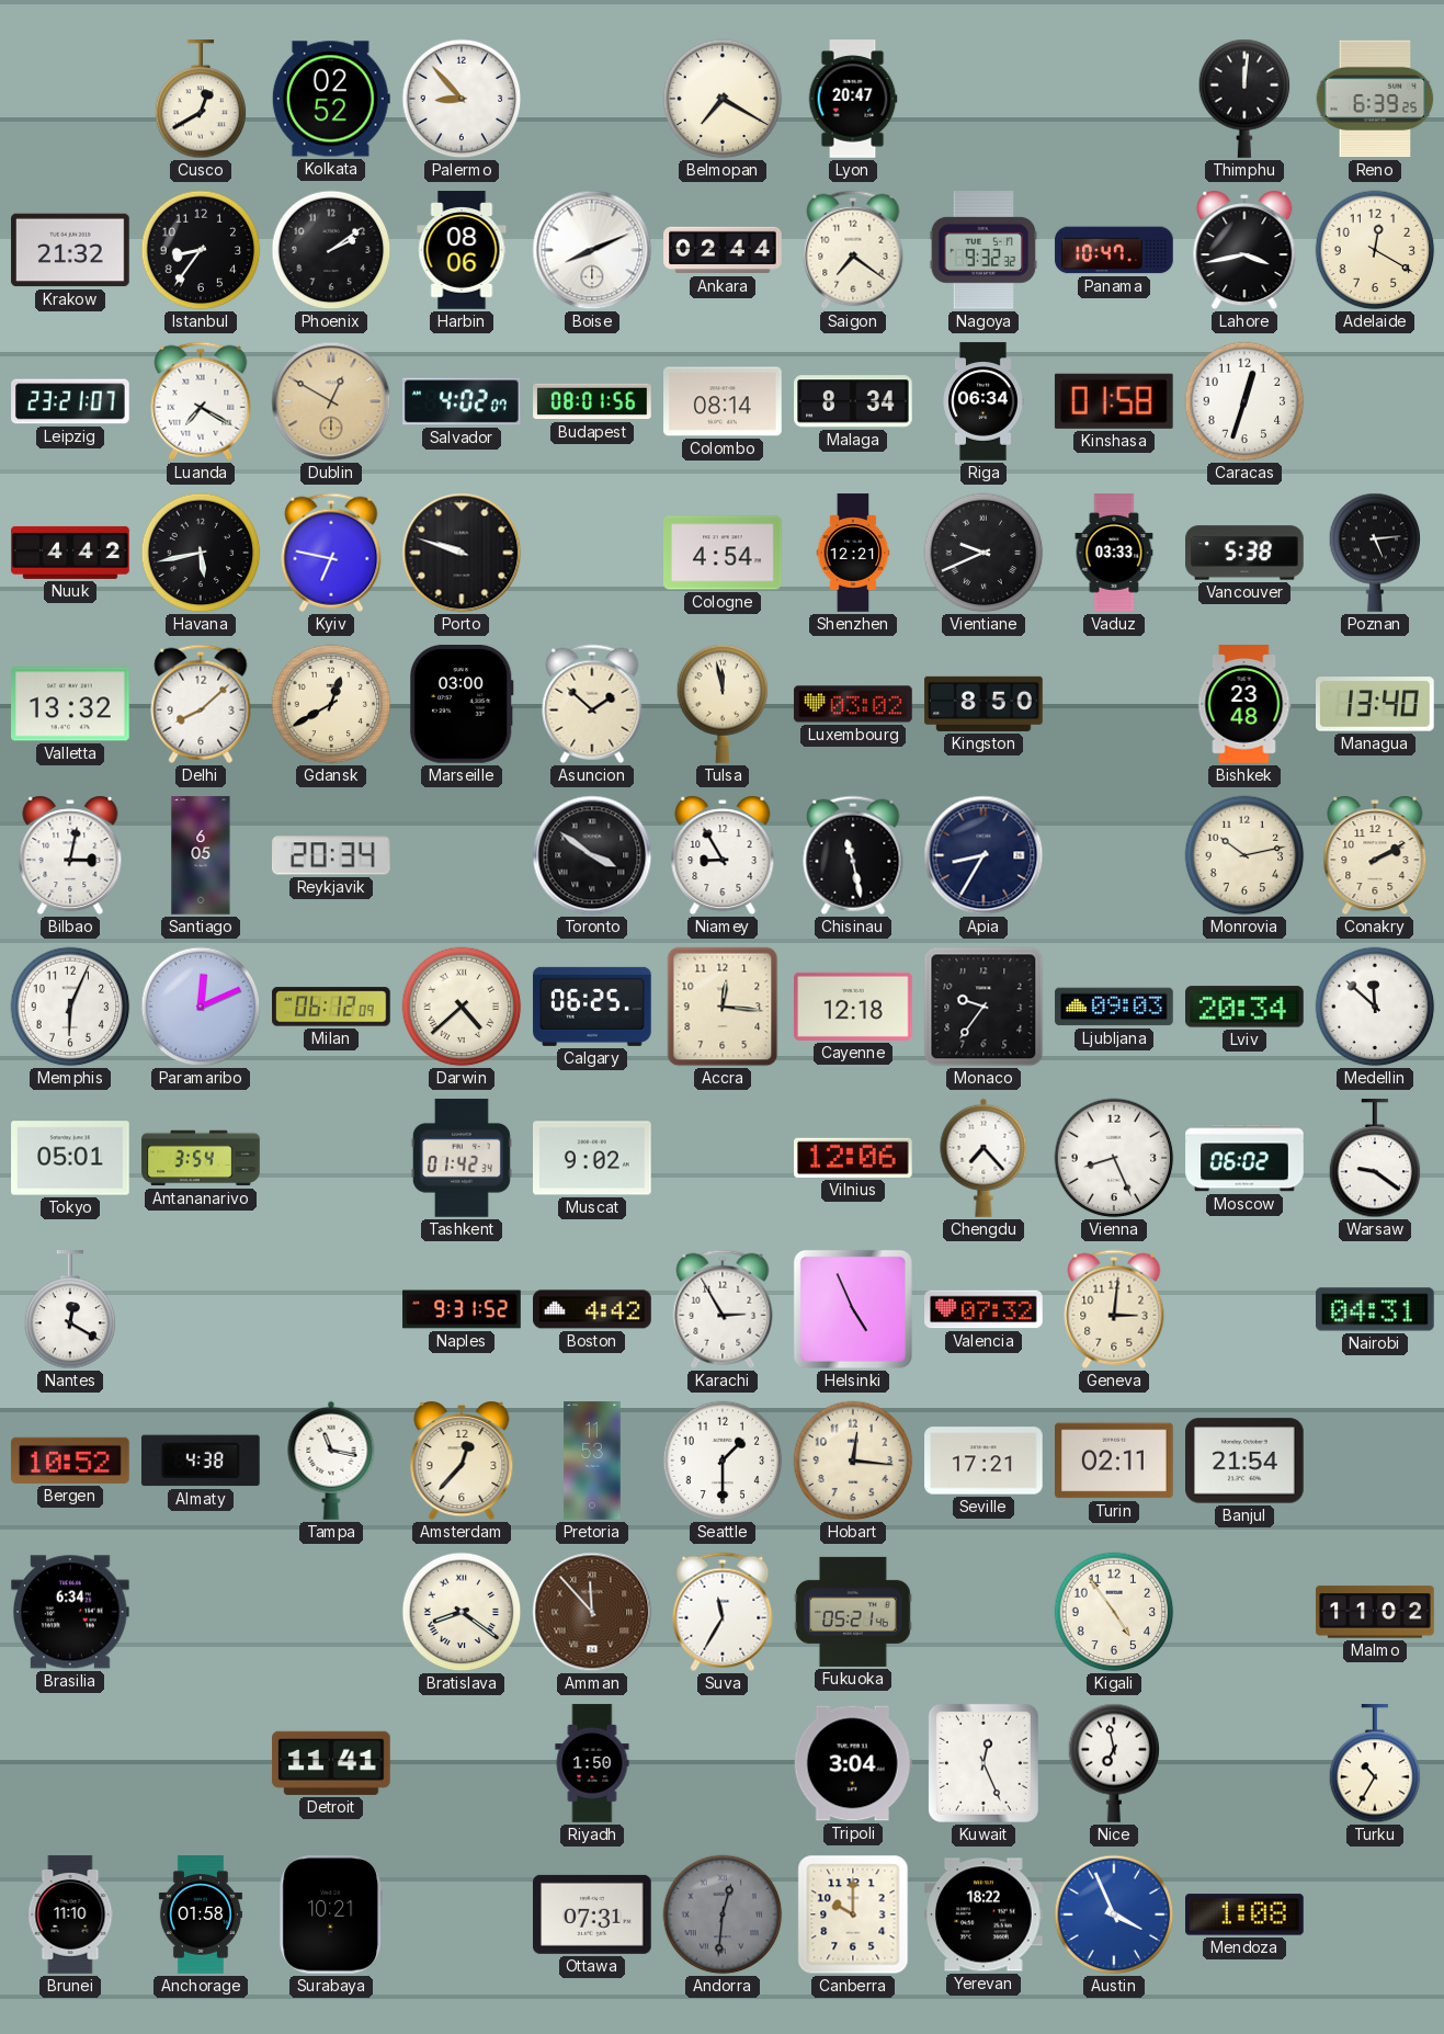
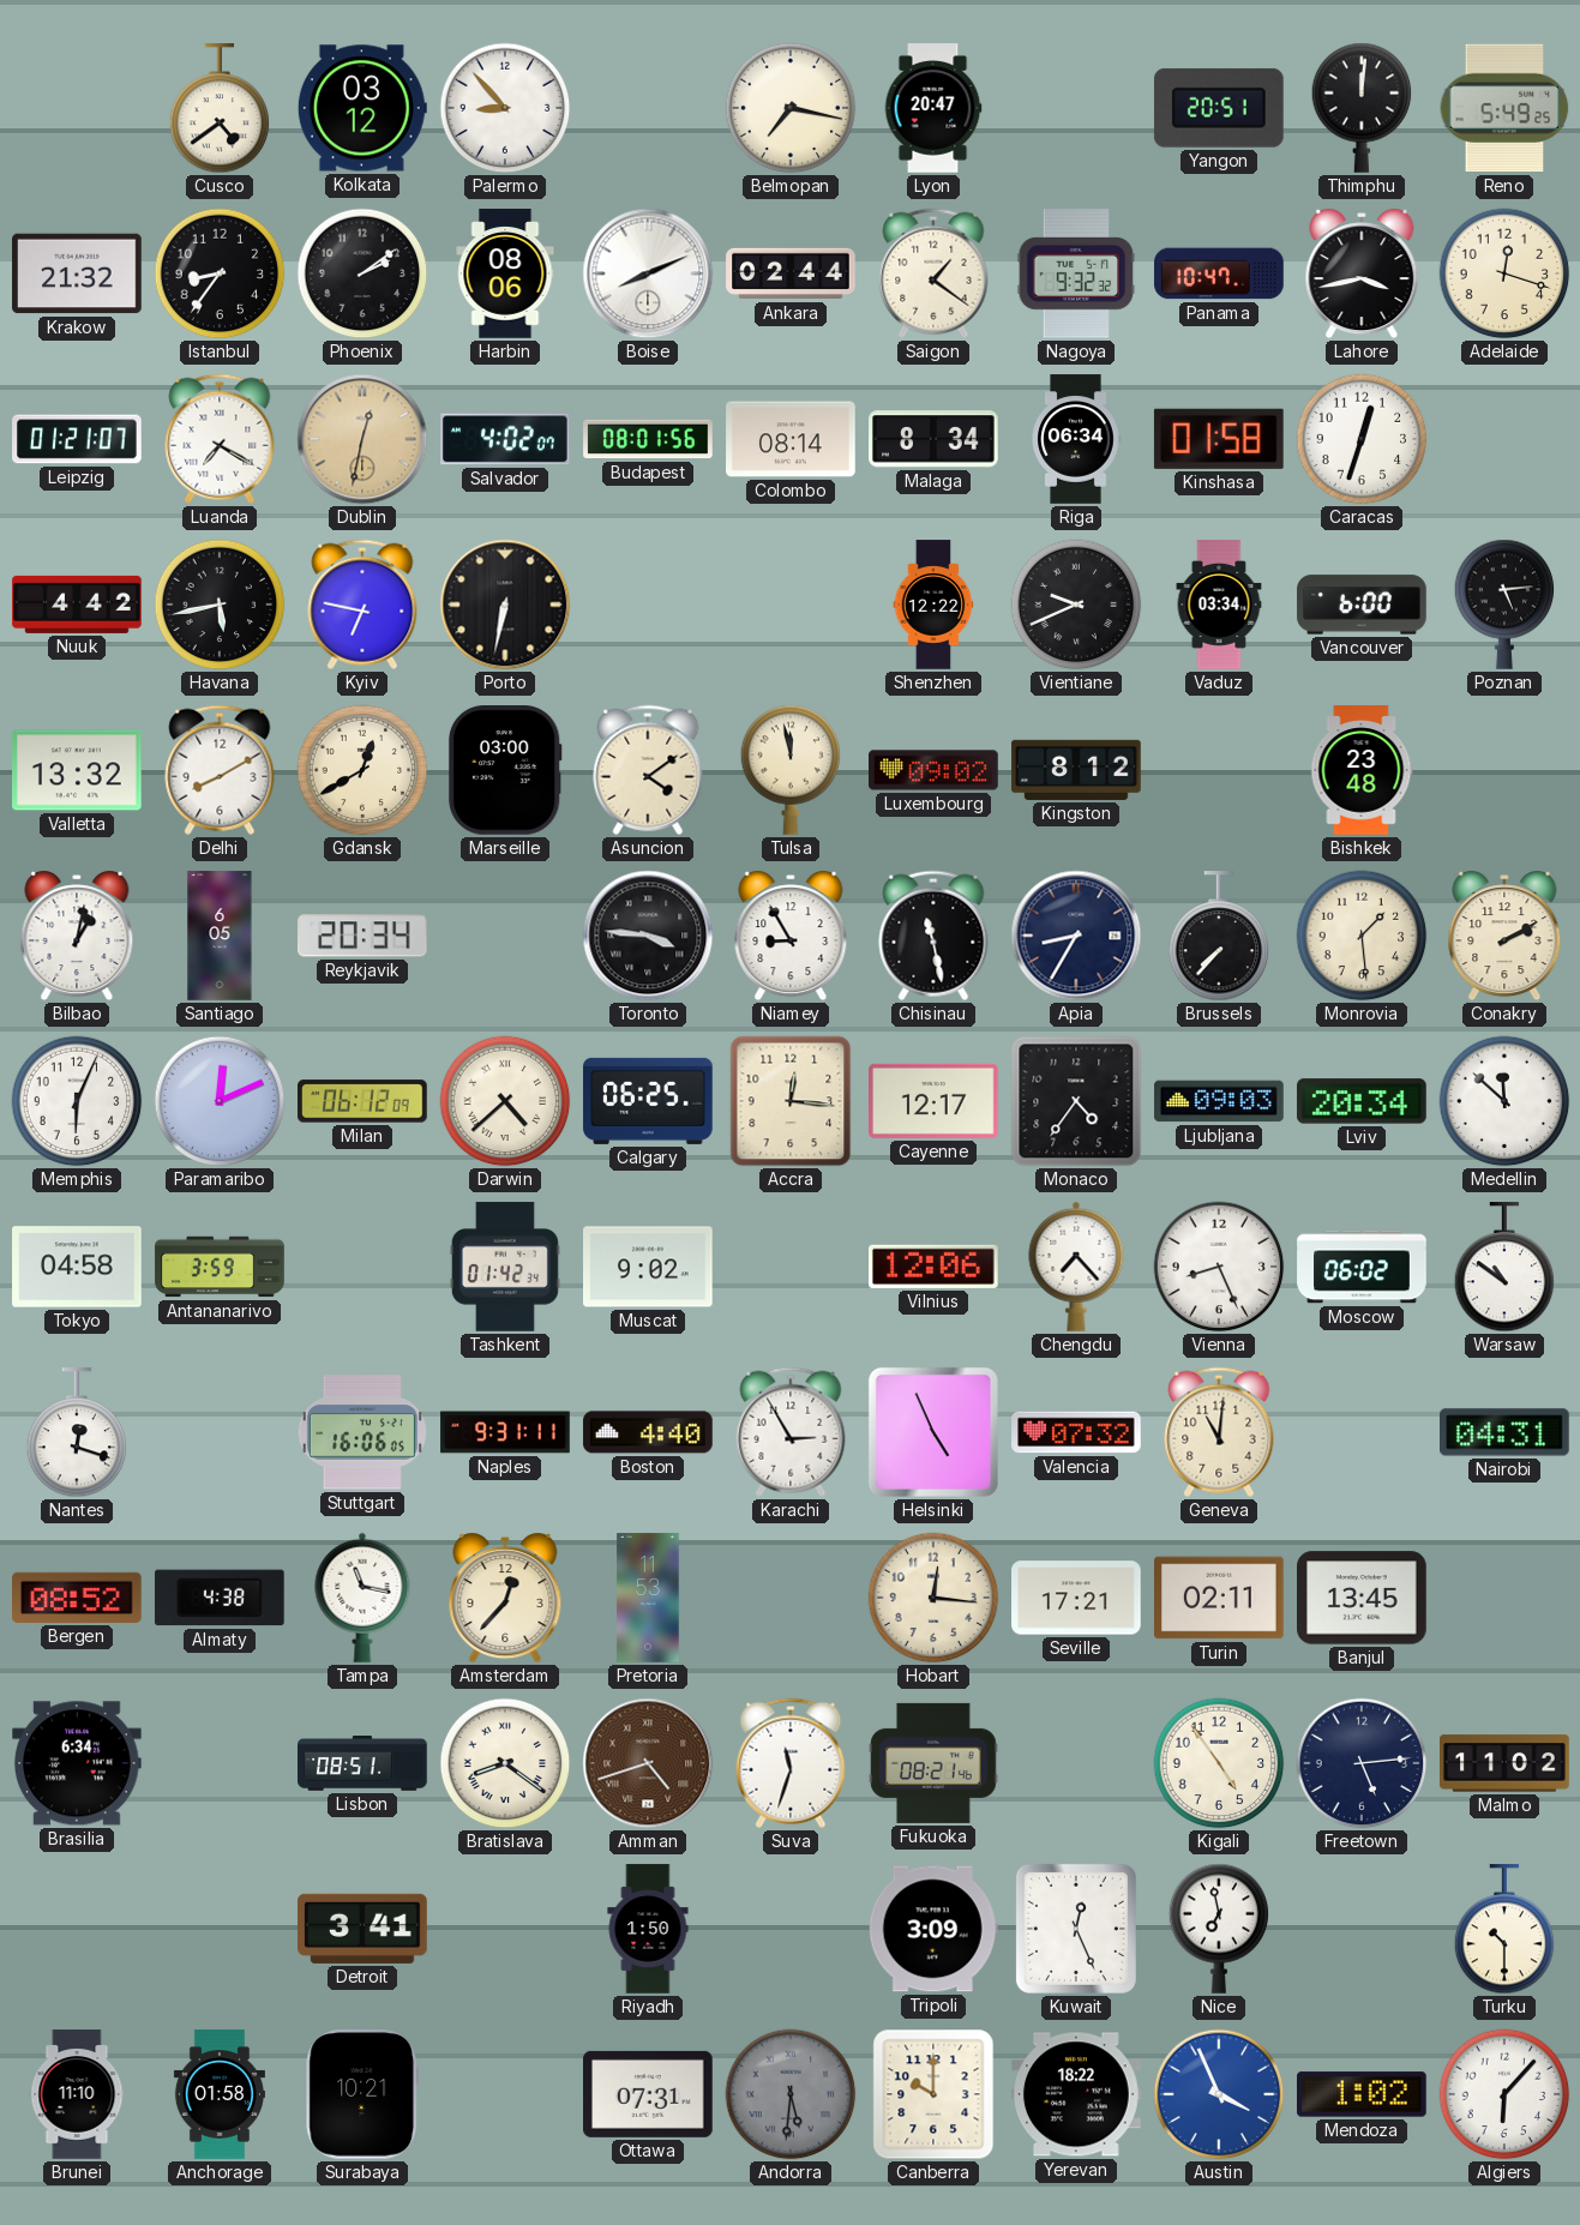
Cusco: 12:40 -> 4:39 (220, 109)
Kolkata: 02:52 -> 03:12 (362, 108)
Belmopan: 7:20 -> 7:17 (791, 108)
Yangon: none -> 20:51 (1219, 108)
Reno: 6:39 -> 5:49 (1504, 108)
Saigon: 7:21 -> 1:21 (933, 273)
Adelaide: 12:20 -> 12:18 (1504, 273)
Leipzig: 23:21 -> 01:21 (77, 439)
Dublin: 12:50 -> 12:32 (362, 439)
Porto: 9:48 -> 6:32 (505, 605)
Cologne: 4:54 -> none (723, 553)
Shenzhen: 12:21 -> 12:22 (933, 605)
Vaduz: 03:33 -> 03:34 (1219, 605)
Vancouver: 5:38 -> 6:00 (1362, 605)
Delhi: 8:08 -> 8:10 (220, 770)
Asuncion: 1:52 -> 4:09 (648, 770)
Luxembourg: 03:02 -> 09:02 (933, 770)
Kingston: 8:50 -> 8:12 (1076, 770)
Managua: 13:40 -> none (1376, 704)
Bilbao: 3:02 -> 1:02 (77, 936)
Toronto: 3:51 -> 3:46 (648, 936)
Brussels: none -> 7:37 (1219, 937)
Monrovia: 10:13 -> 1:29 (1362, 936)
Cayenne: 12:18 -> 12:17 (935, 1101)
Monaco: 9:36 -> 4:36 (1076, 1101)
Tokyo: 05:01 -> 04:58 (77, 1267)
Antananarivo: 3:54 -> 3:59 (220, 1267)
Warsaw: 9:21 -> 10:51 (1504, 1268)
Nantes: 12:20 -> 12:18 (77, 1433)
Stuttgart: none -> 16:06 (362, 1432)
Naples: 9:31:52 -> 9:31:11 (505, 1432)
Boston: 4:42 -> 4:40 (648, 1432)
Geneva: 3:01 -> 11:01 (1219, 1432)
Bergen: 10:52 -> 08:52 (78, 1598)
Seattle: 1:30 -> none (723, 1461)
Banjul: 21:54 -> 13:45 (1363, 1598)
Lisbon: none -> 08:51 (362, 1763)
Amman: 11:53 -> 4:42 (648, 1763)
Suva: 11:35 -> 11:33 (791, 1763)
Fukuoka: 05:21 -> 08:21 (933, 1763)
Freetown: none -> 5:14 (1362, 1763)
Detroit: 11:41 -> 3:41 (362, 1929)
Tripoli: 3:04 -> 3:09 (933, 1929)
Turku: 10:35 -> 10:30 (1504, 1930)
Andorra: 12:31 -> 5:31 (791, 2094)
Mendoza: 1:08 -> 1:02 (1363, 2094)
Algiers: none -> 6:07 (1504, 2094)
